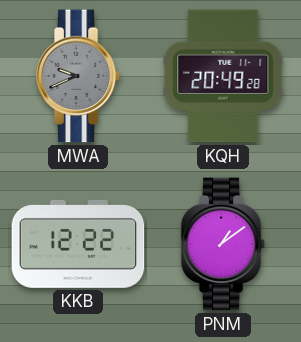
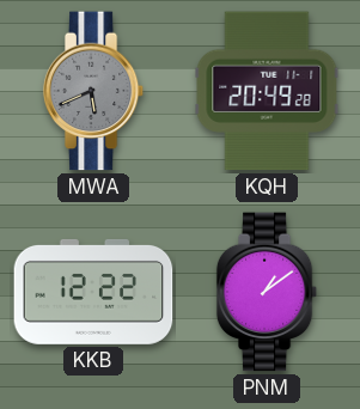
MWA: 9:41 -> 5:41 (93, 91)
